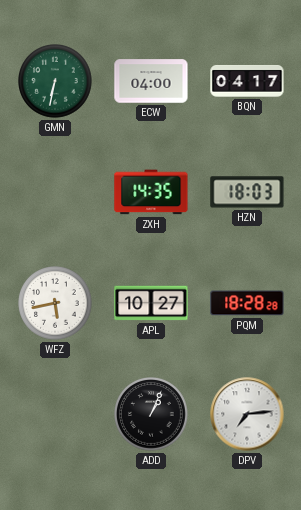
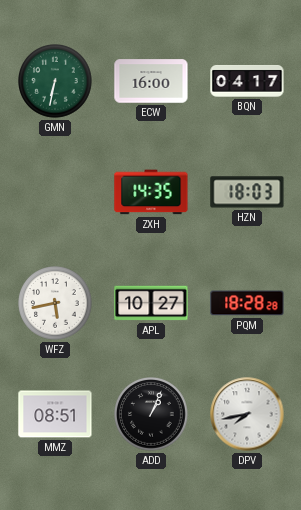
ECW: 04:00 -> 16:00 (151, 81)
MMZ: none -> 08:51 (55, 414)
DPV: 7:14 -> 7:43 (247, 414)
